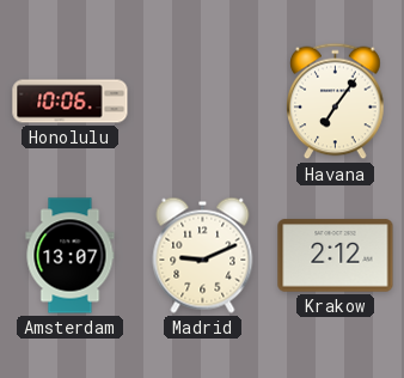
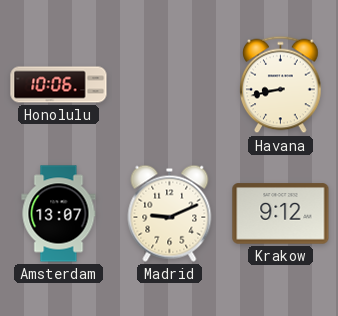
Havana: 7:06 -> 8:43 (281, 85)
Krakow: 2:12 -> 9:12 (281, 214)
